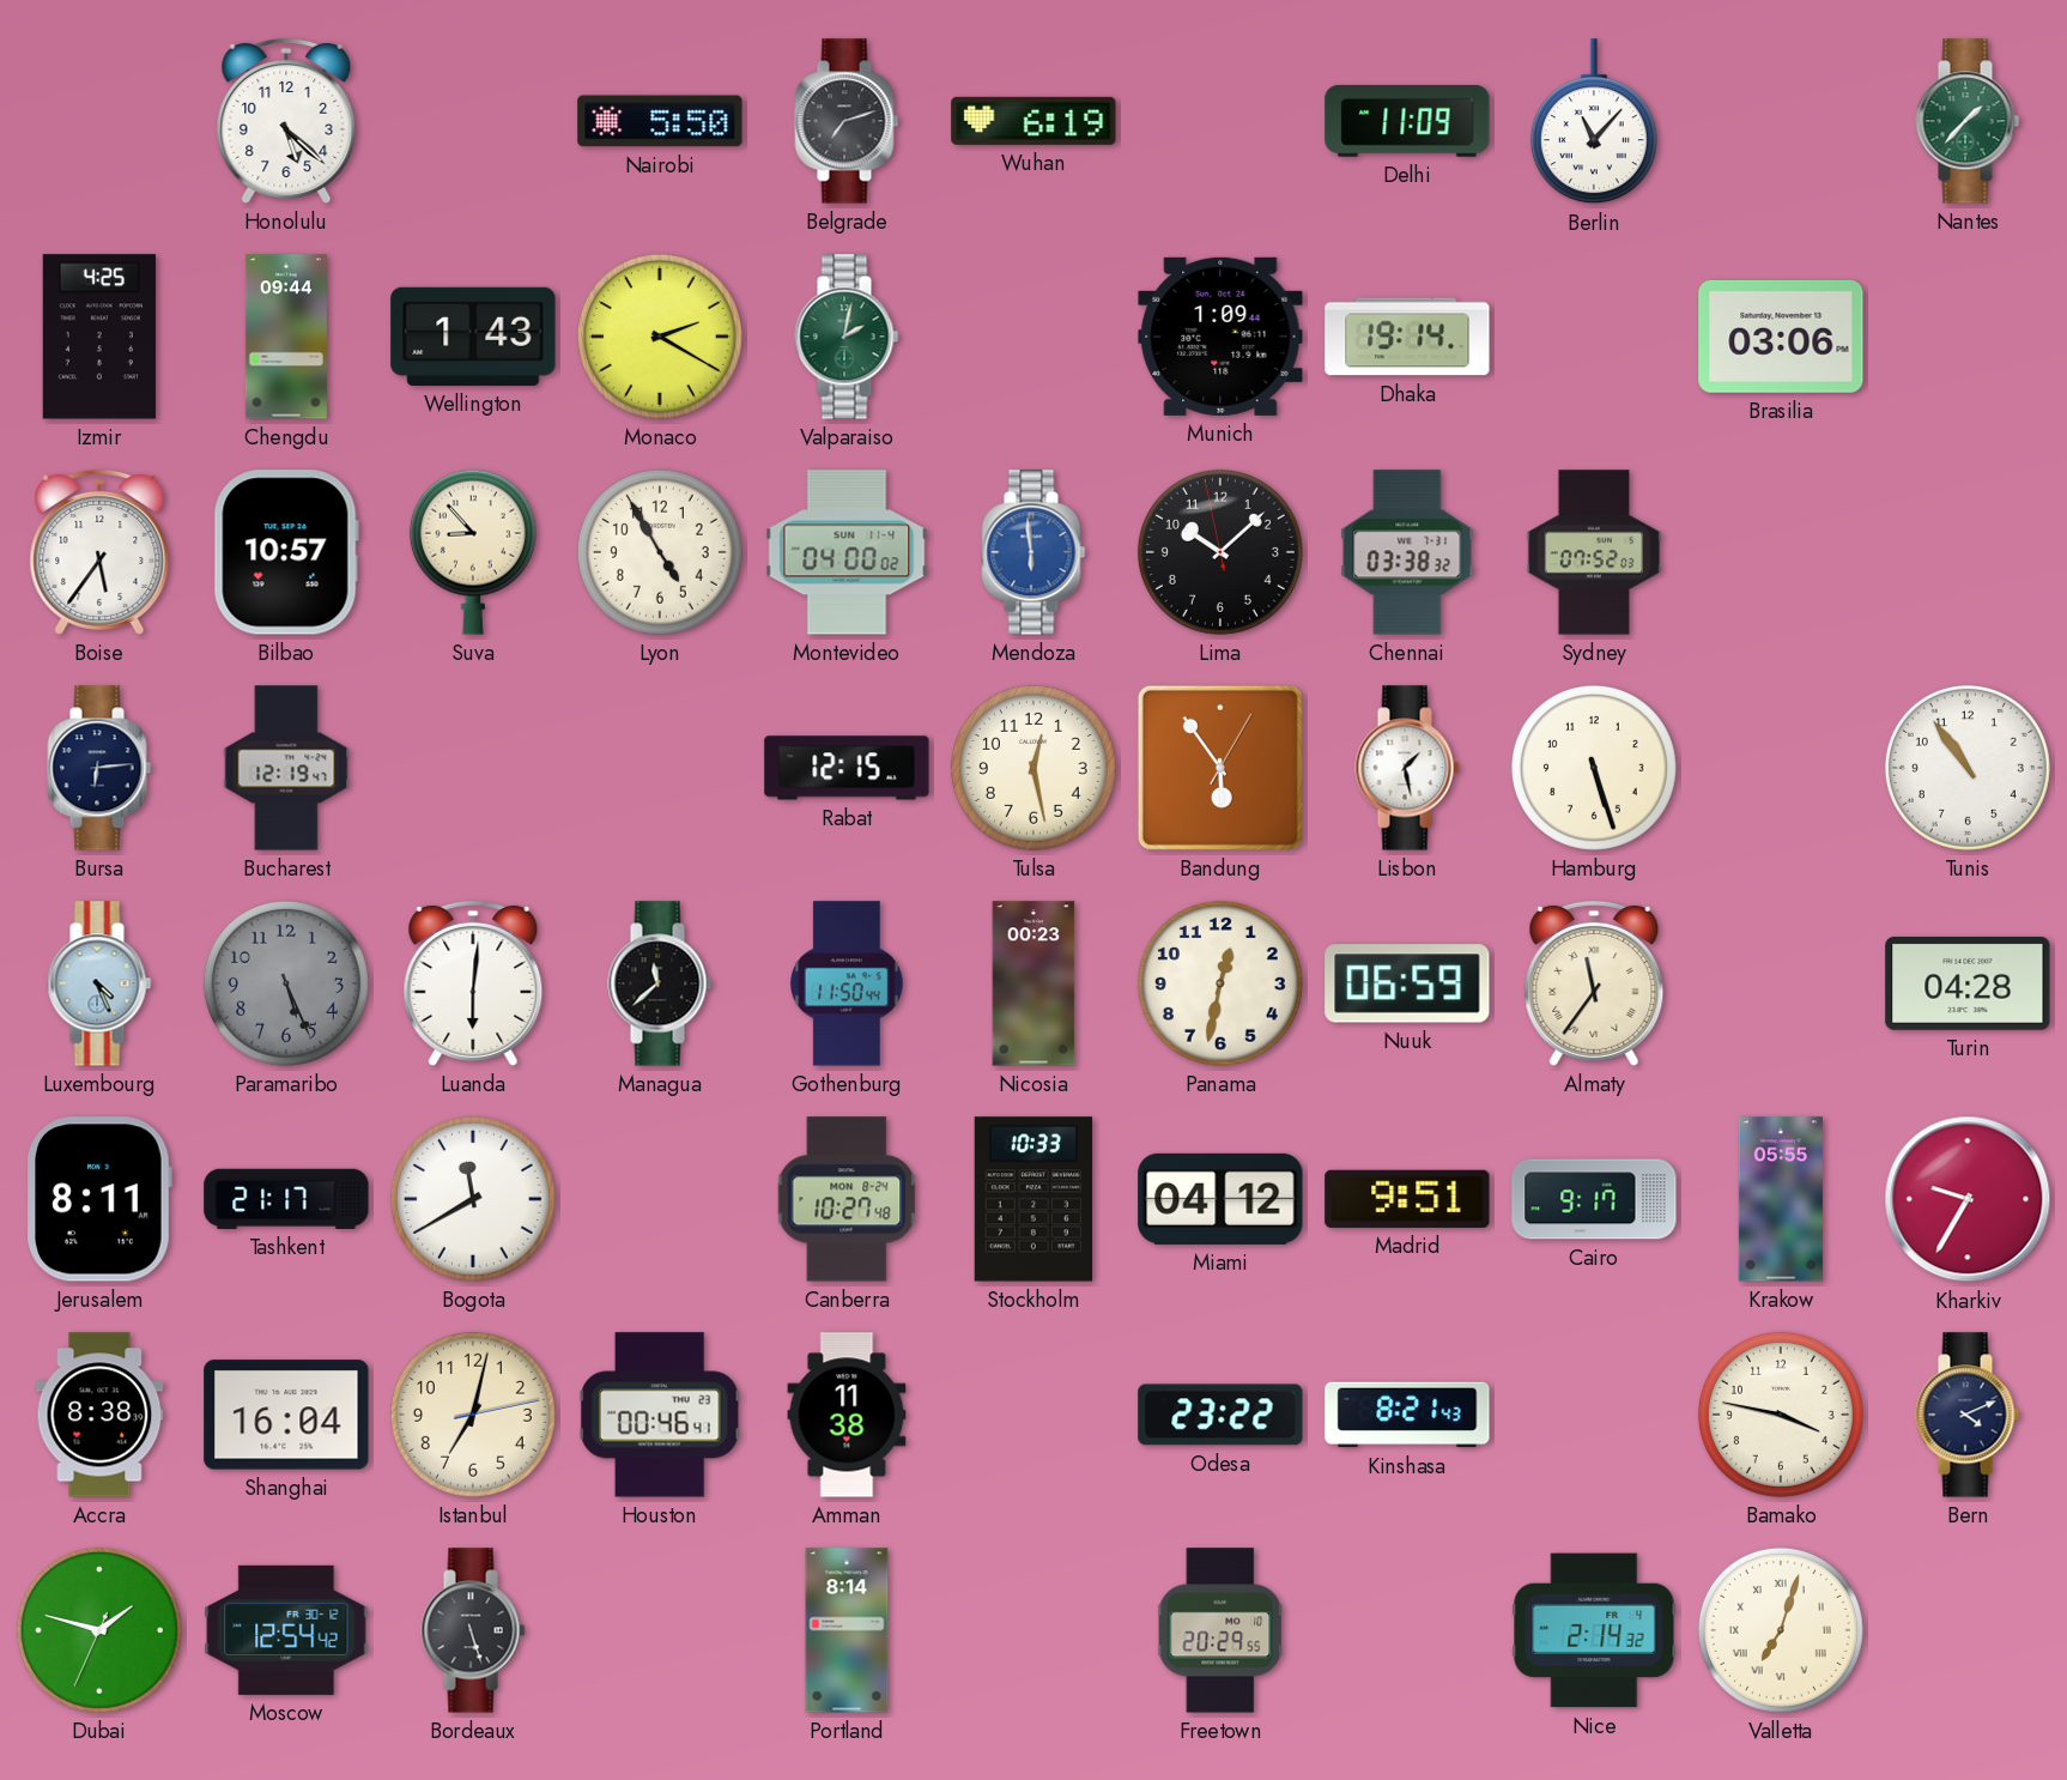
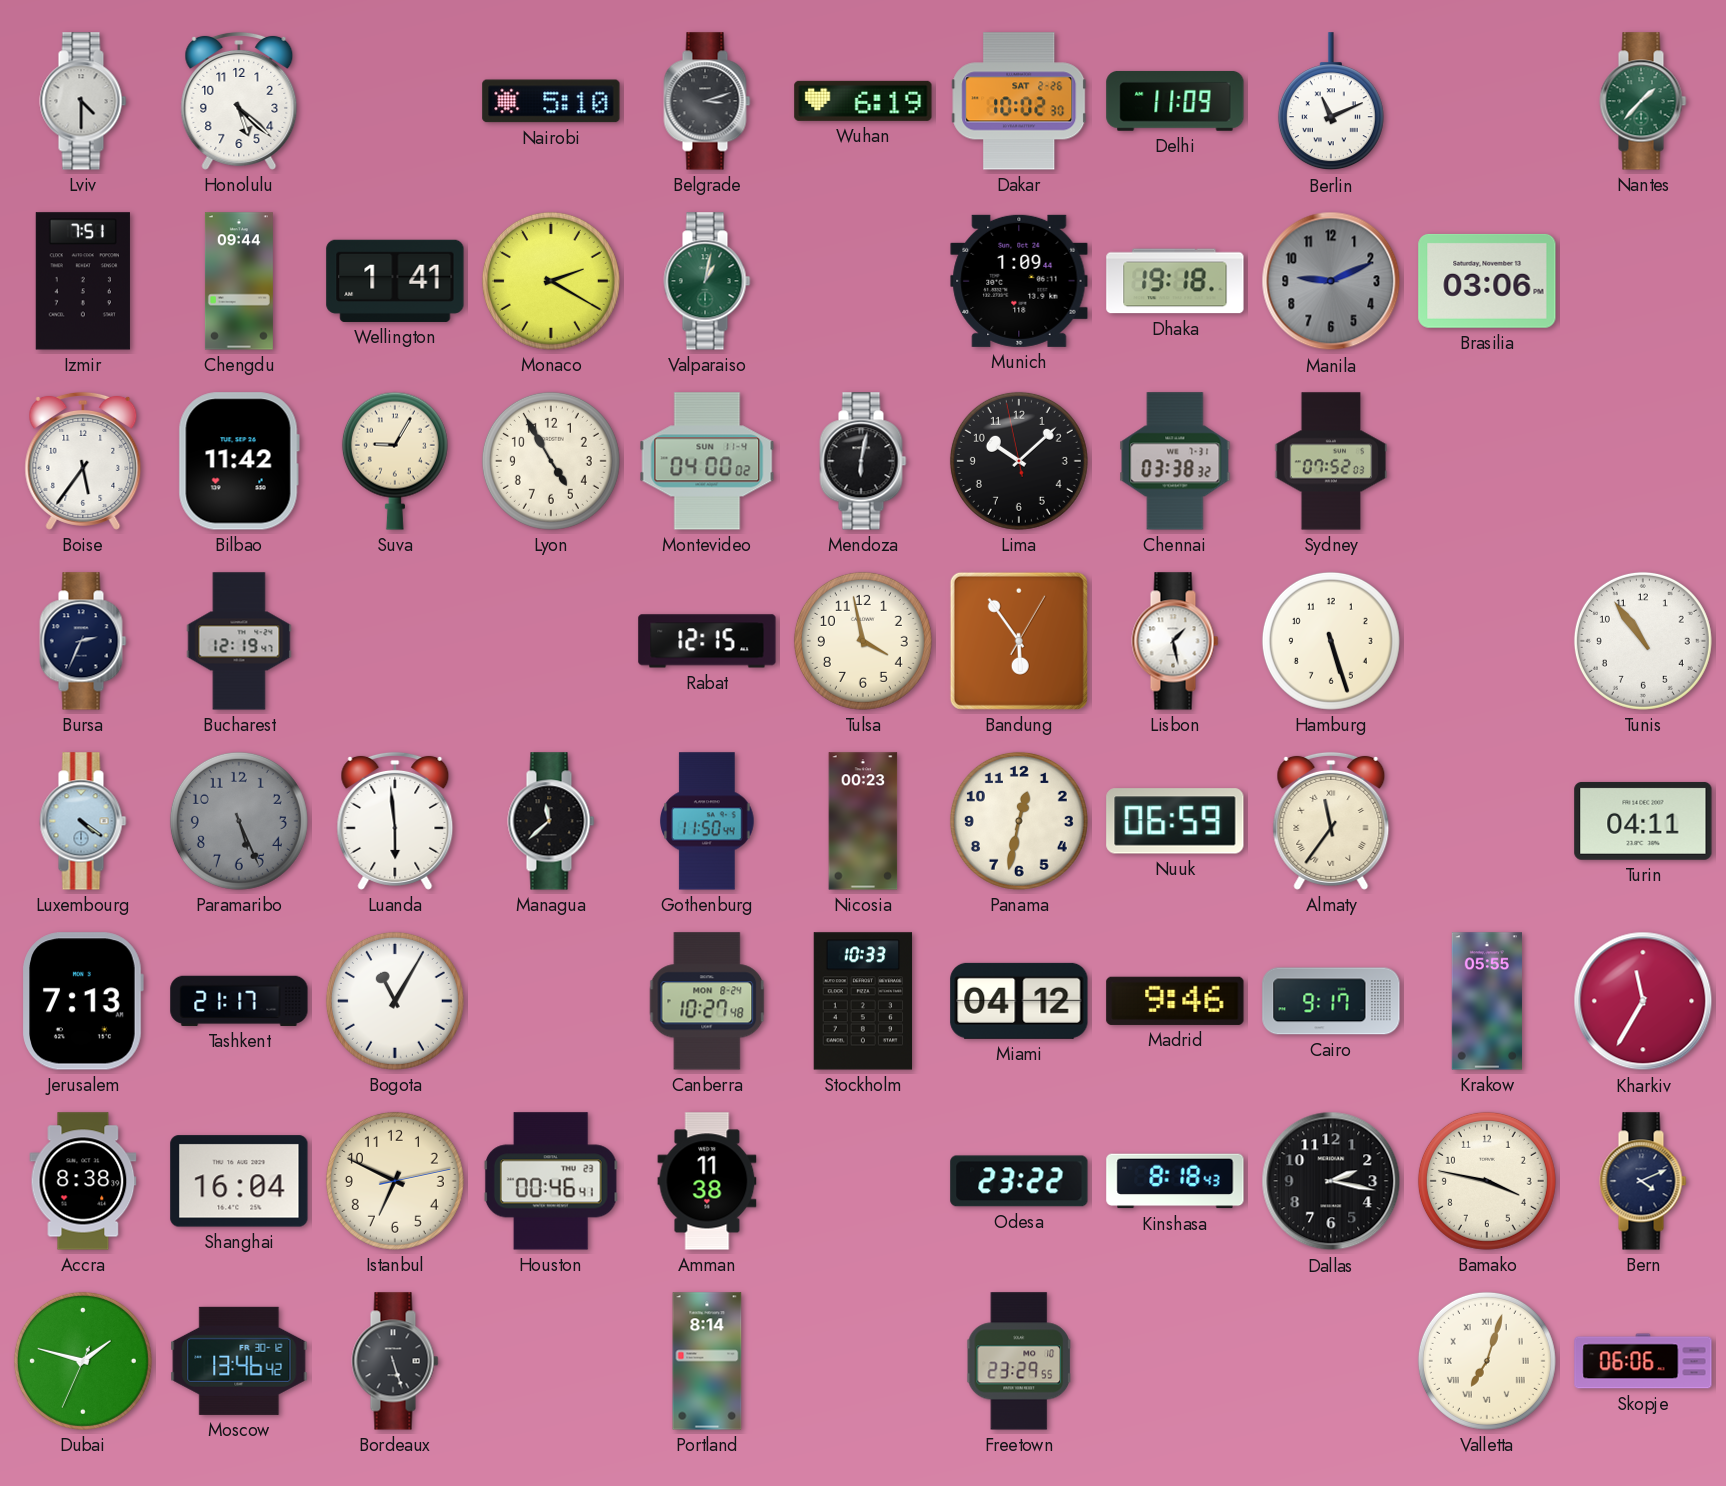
Lviv: none -> 4:30 (83, 101)
Nairobi: 5:50 -> 5:10 (551, 101)
Belgrade: 7:12 -> 3:12 (707, 101)
Dakar: none -> 10:02 (1019, 101)
Berlin: 11:07 -> 11:11 (1331, 102)
Izmir: 4:25 -> 7:51 (83, 281)
Wellington: 1:43 -> 1:41 (395, 281)
Valparaiso: 2:02 -> 1:02 (707, 281)
Dhaka: 19:14 -> 19:18 (1175, 281)
Manila: none -> 9:11 (1331, 281)
Bilbao: 10:57 -> 11:42 (239, 461)
Suva: 8:53 -> 9:05 (395, 461)
Mendoza: 5:59 -> 6:02 (863, 461)
Mendoza dial: blue -> black (863, 461)
Bursa: 6:14 -> 2:34 (83, 641)
Tulsa: 12:28 -> 3:58 (863, 641)
Luxembourg: 4:26 -> 4:21 (83, 821)
Luanda: 6:01 -> 5:59 (395, 821)
Turin: 04:28 -> 04:11 (1643, 821)
Jerusalem: 8:11 -> 7:13 (83, 1001)
Bogota: 11:40 -> 11:05 (395, 1001)
Madrid: 9:51 -> 9:46 (1175, 1001)
Kharkiv: 9:35 -> 11:35 (1643, 1001)
Istanbul: 7:02 -> 6:49 (395, 1181)
Kinshasa: 8:21 -> 8:18 (1175, 1181)
Dallas: none -> 2:17 (1331, 1181)
Moscow: 12:54 -> 13:46 (239, 1361)
Freetown: 20:29 -> 23:29 (1019, 1361)
Nice: 2:14 -> none (1594, 1630)
Skopje: none -> 06:06 (1643, 1361)
